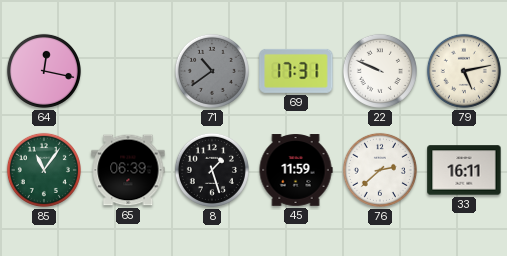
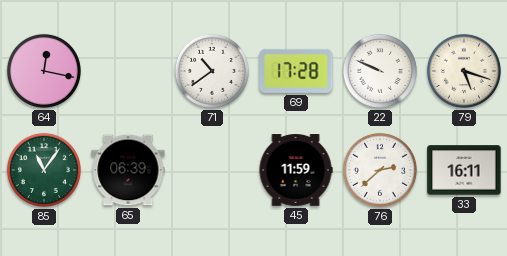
71 dial: grey -> white (212, 71)
69: 17:31 -> 17:28 (296, 71)
79: 5:13 -> 5:18 (464, 71)
8: 1:27 -> none (212, 170)
